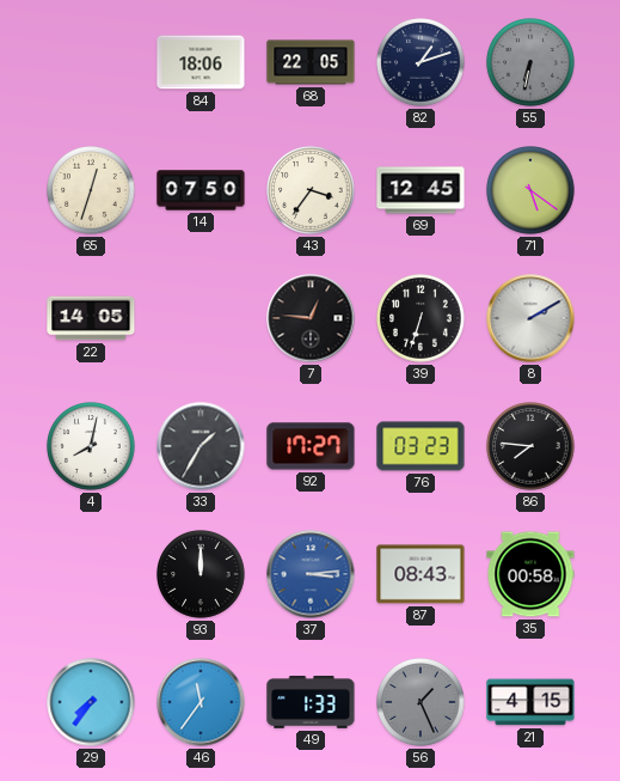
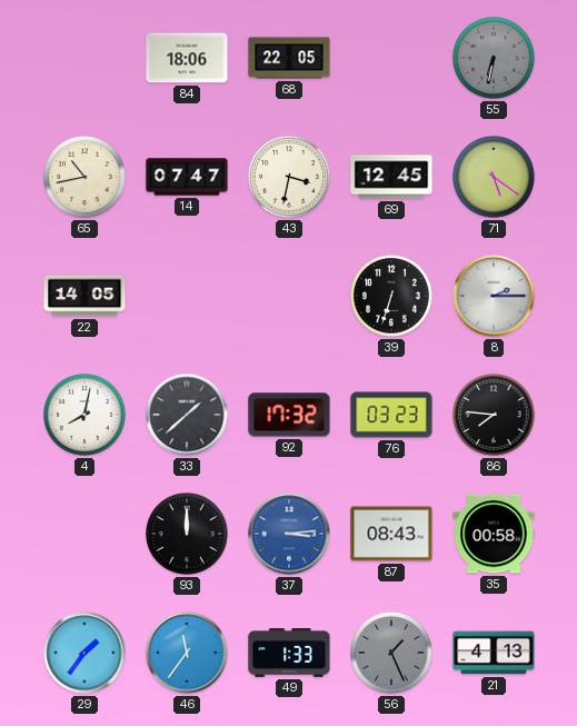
82: 1:12 -> none (421, 62)
65: 12:33 -> 10:43 (84, 177)
14: 07:50 -> 07:47 (187, 177)
43: 3:36 -> 3:32 (289, 177)
7: 12:46 -> none (311, 318)
8: 2:10 -> 2:15 (494, 296)
33: 1:35 -> 1:38 (187, 415)
92: 17:27 -> 17:32 (289, 415)
29: 7:36 -> 1:36 (84, 653)
21: 4:15 -> 4:13 (494, 653)
